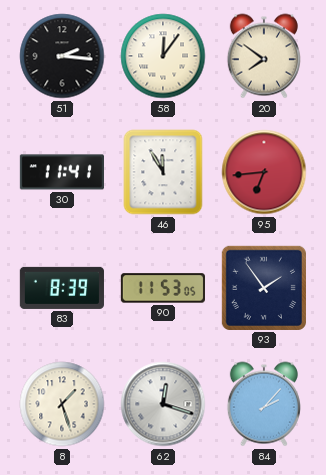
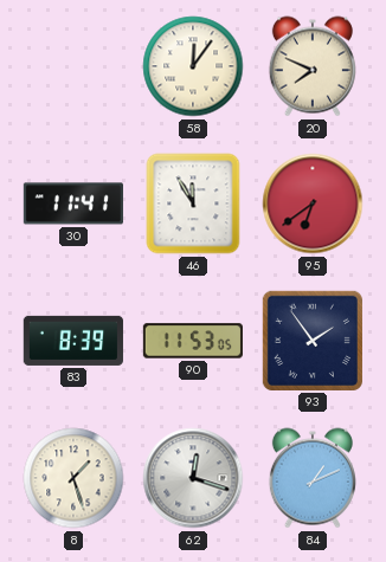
51: 2:16 -> none (62, 56)
20: 7:51 -> 7:49 (313, 66)
95: 6:44 -> 6:39 (313, 204)
84: 2:07 -> 1:11 (313, 478)
